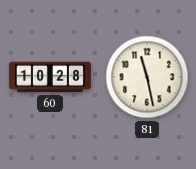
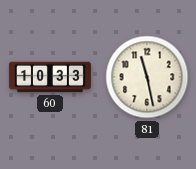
60: 10:28 -> 10:33 (50, 77)
